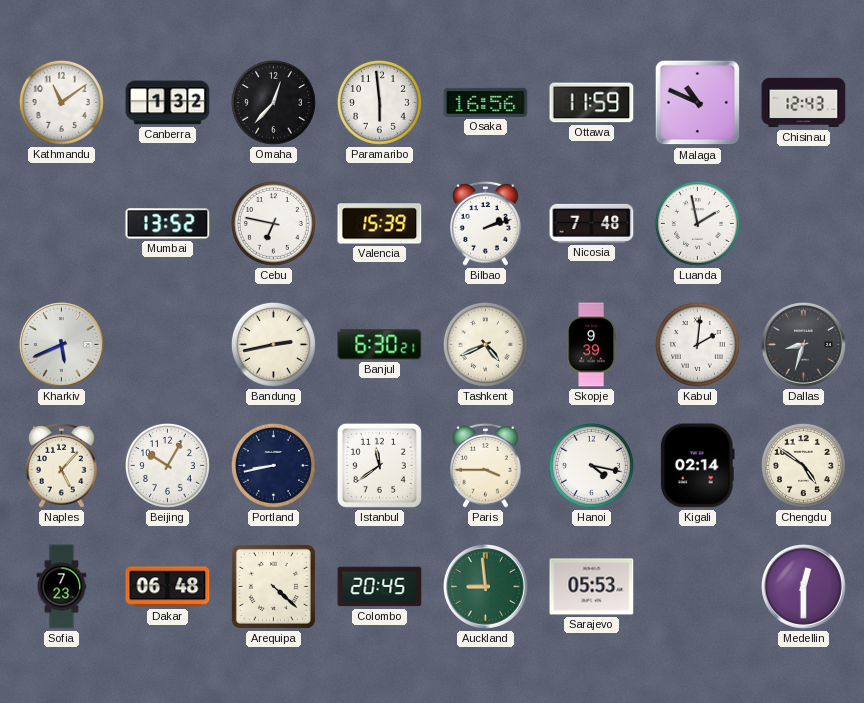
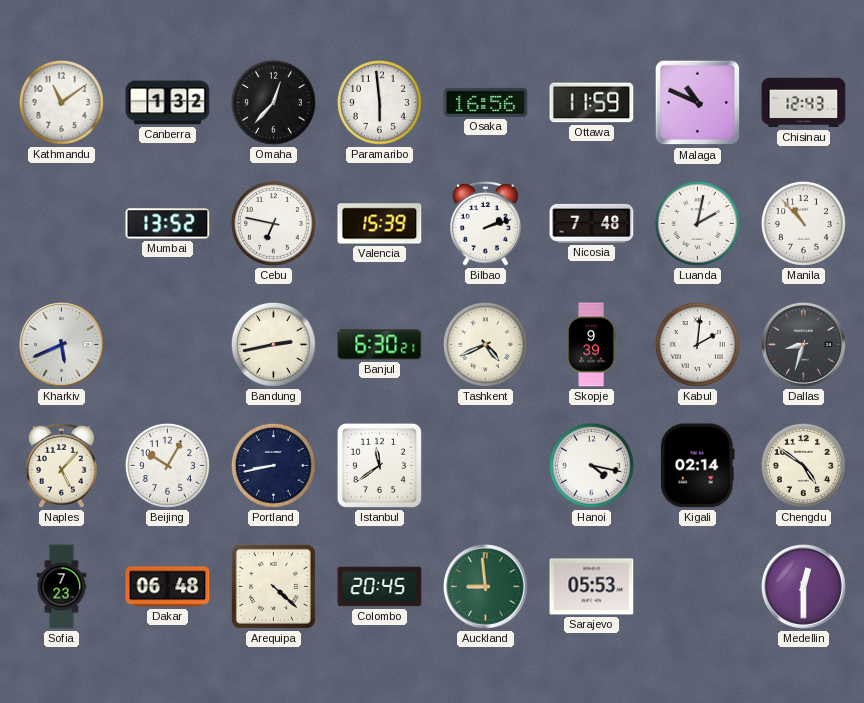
Luanda: 1:58 -> 2:02 (697, 223)
Manila: none -> 10:53 (803, 223)
Paris: 3:45 -> none (486, 465)
